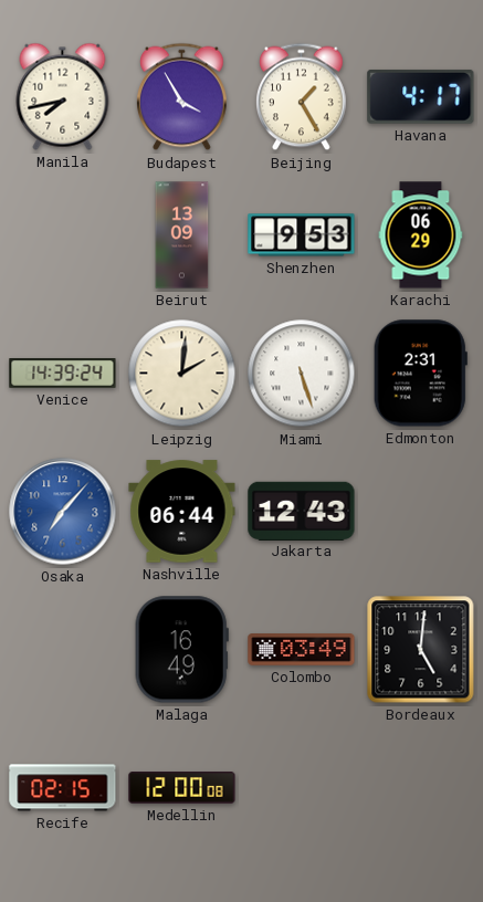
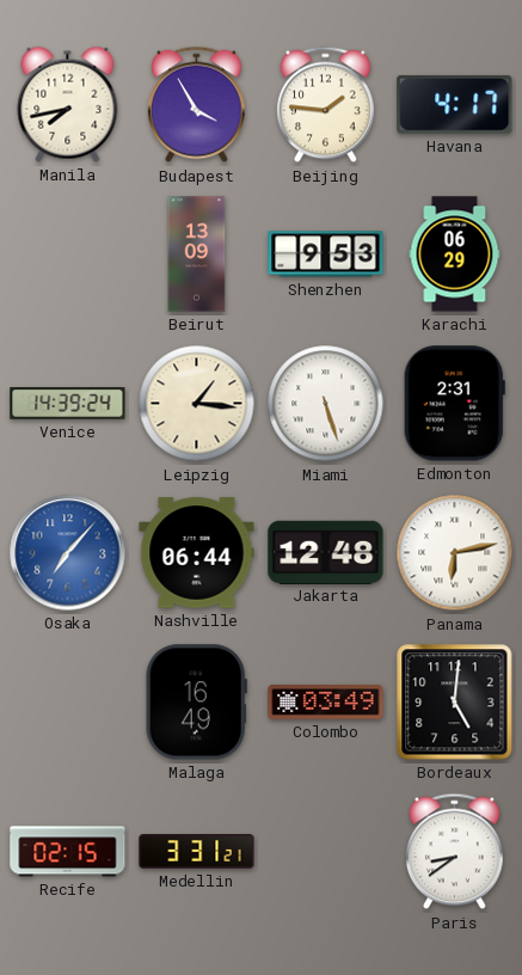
Beijing: 1:25 -> 1:46 (326, 105)
Leipzig: 2:01 -> 1:16 (197, 404)
Jakarta: 12:43 -> 12:48 (326, 552)
Panama: none -> 6:13 (455, 553)
Medellin: 12:00 -> 3:31 (197, 852)
Paris: none -> 8:39 (455, 852)
